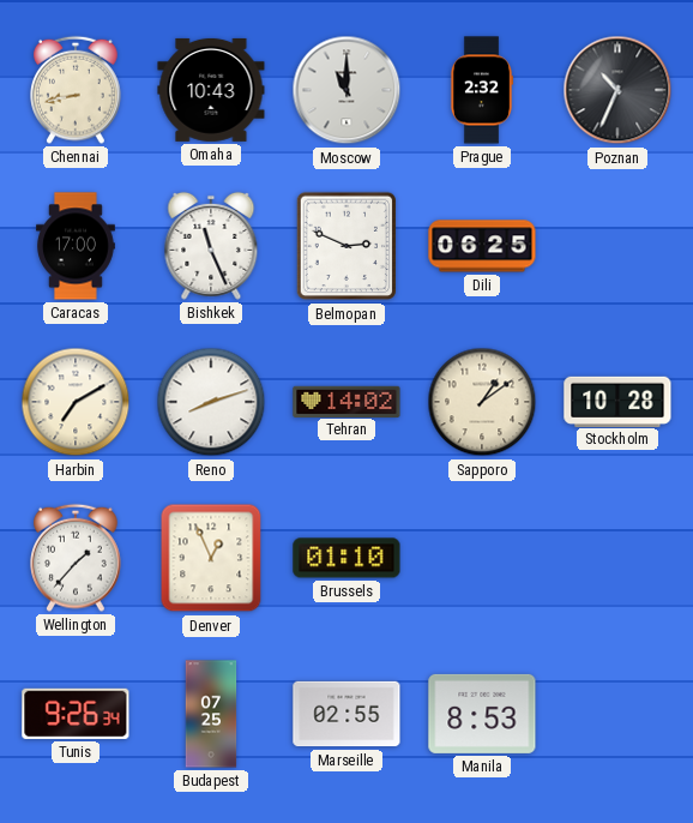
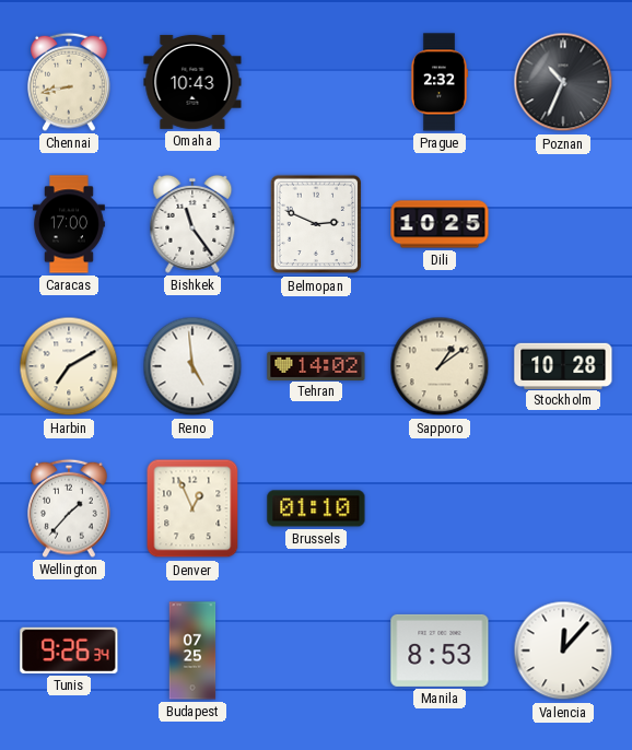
Moscow: 11:00 -> none (346, 90)
Bishkek: 11:26 -> 11:24 (192, 224)
Dili: 06:25 -> 10:25 (440, 224)
Reno: 8:12 -> 4:59 (192, 366)
Marseille: 02:55 -> none (346, 714)
Valencia: none -> 12:07 (563, 651)
